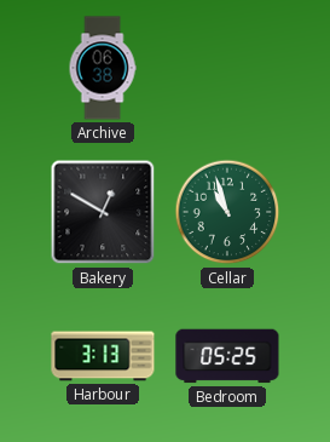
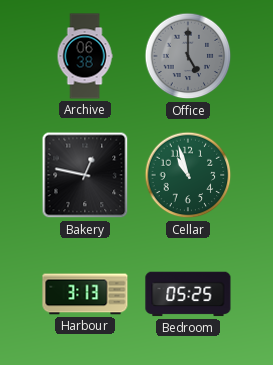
Office: none -> 5:00 (188, 56)
Bakery: 12:50 -> 12:47 (85, 175)
